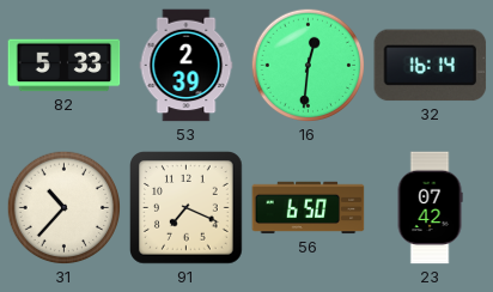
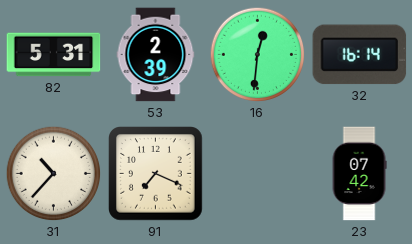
82: 5:33 -> 5:31 (54, 55)
56: 6:50 -> none (309, 208)
